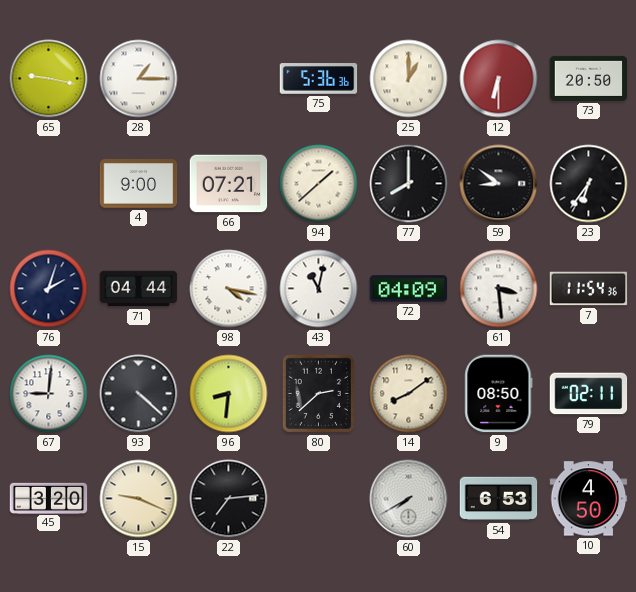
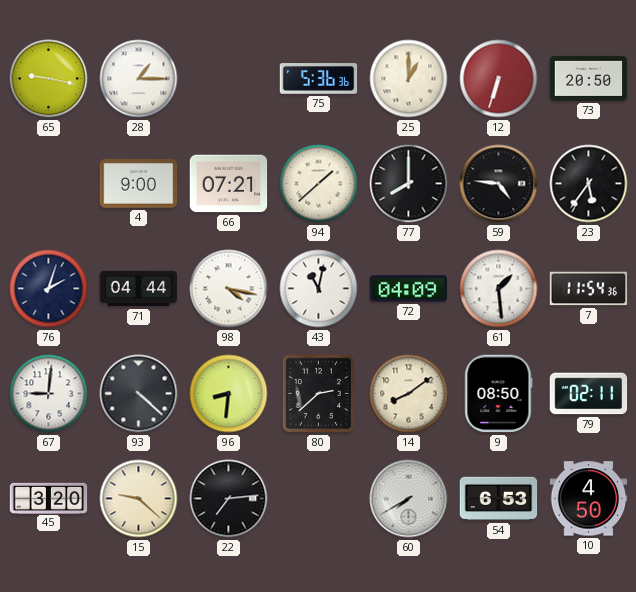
12: 6:30 -> 6:33 (499, 79)
59: 8:51 -> 4:46 (499, 184)
23: 6:36 -> 5:36 (589, 184)
61: 3:29 -> 1:29 (499, 289)
15: 9:19 -> 9:22 (139, 499)
